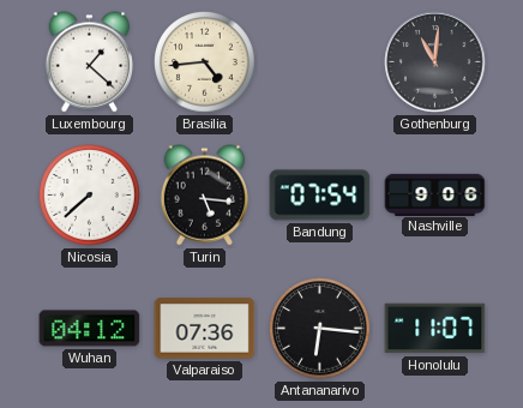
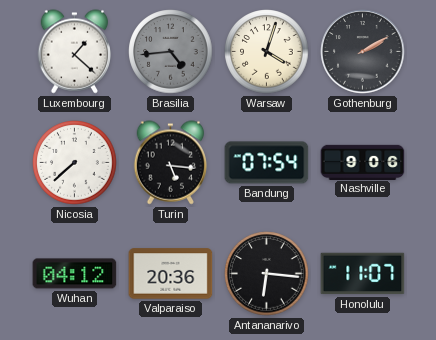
Brasilia dial: cream -> grey (171, 52)
Warsaw: none -> 4:03 (267, 52)
Gothenburg: 11:01 -> 2:10 (363, 52)
Valparaiso: 07:36 -> 20:36 (171, 274)
